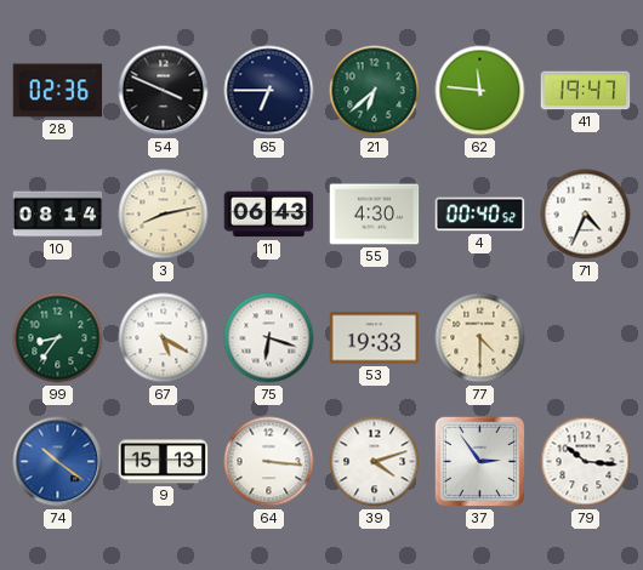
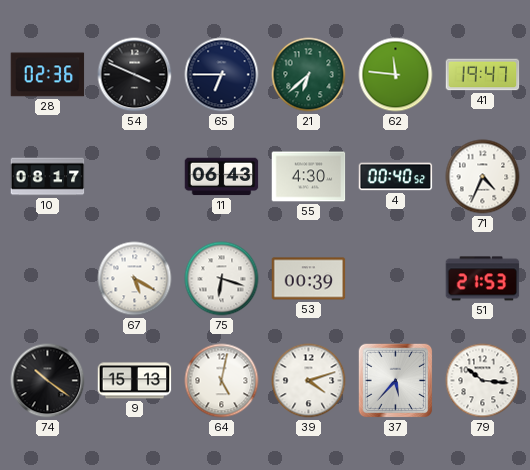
10: 08:14 -> 08:17 (48, 177)
3: 8:13 -> none (164, 215)
99: 8:36 -> none (58, 338)
53: 19:33 -> 00:39 (309, 279)
77: 4:30 -> none (480, 338)
51: none -> 21:53 (483, 279)
74 dial: blue -> black (48, 381)
64: 3:16 -> 5:02 (222, 381)
37: 2:54 -> 5:37 (396, 381)
